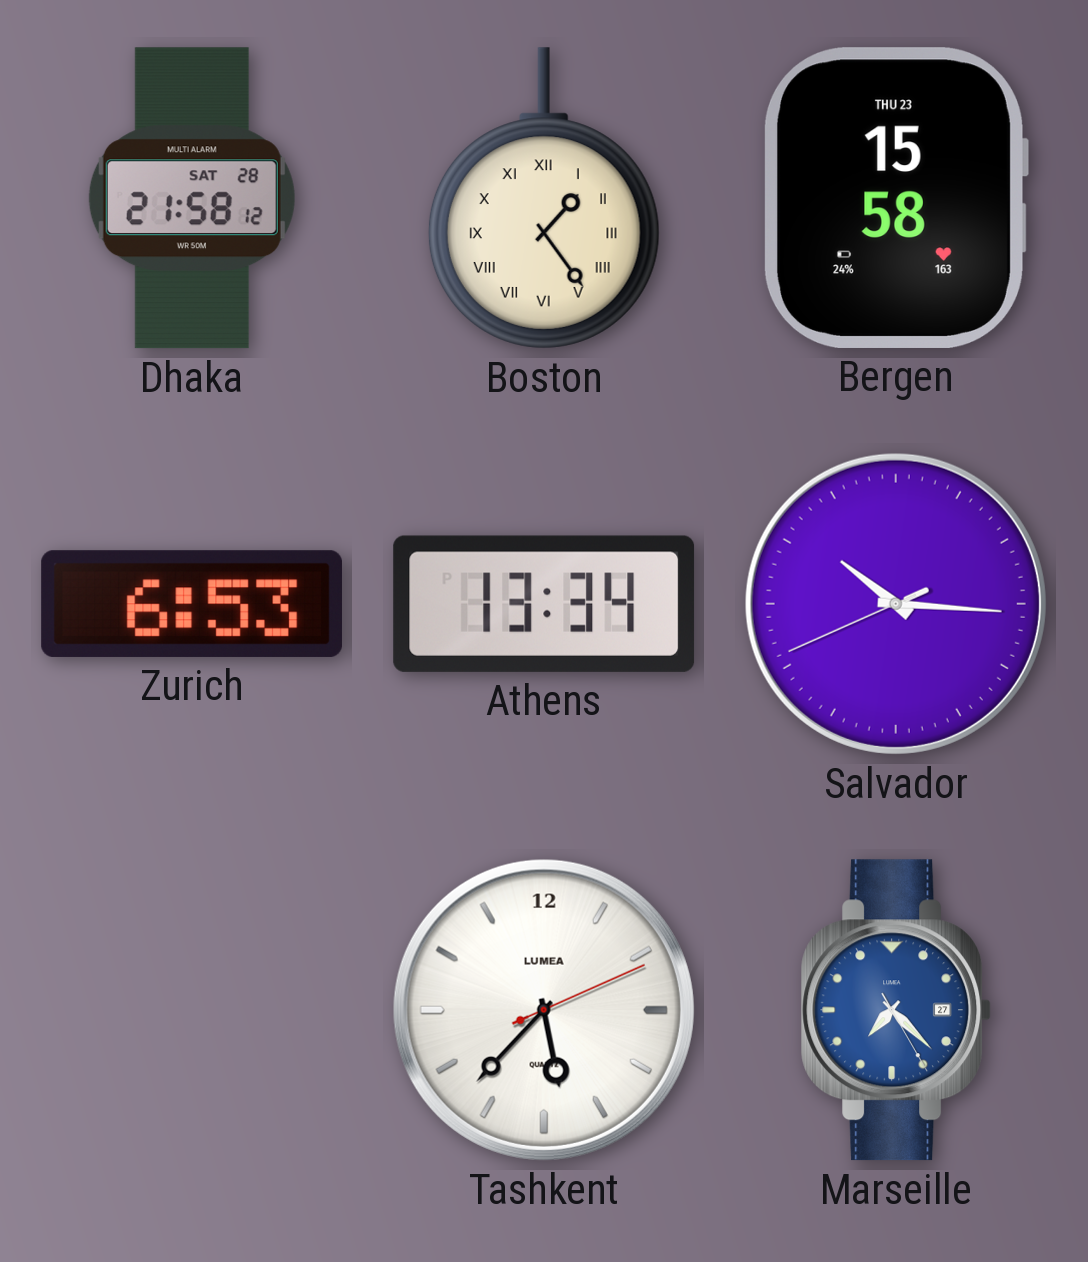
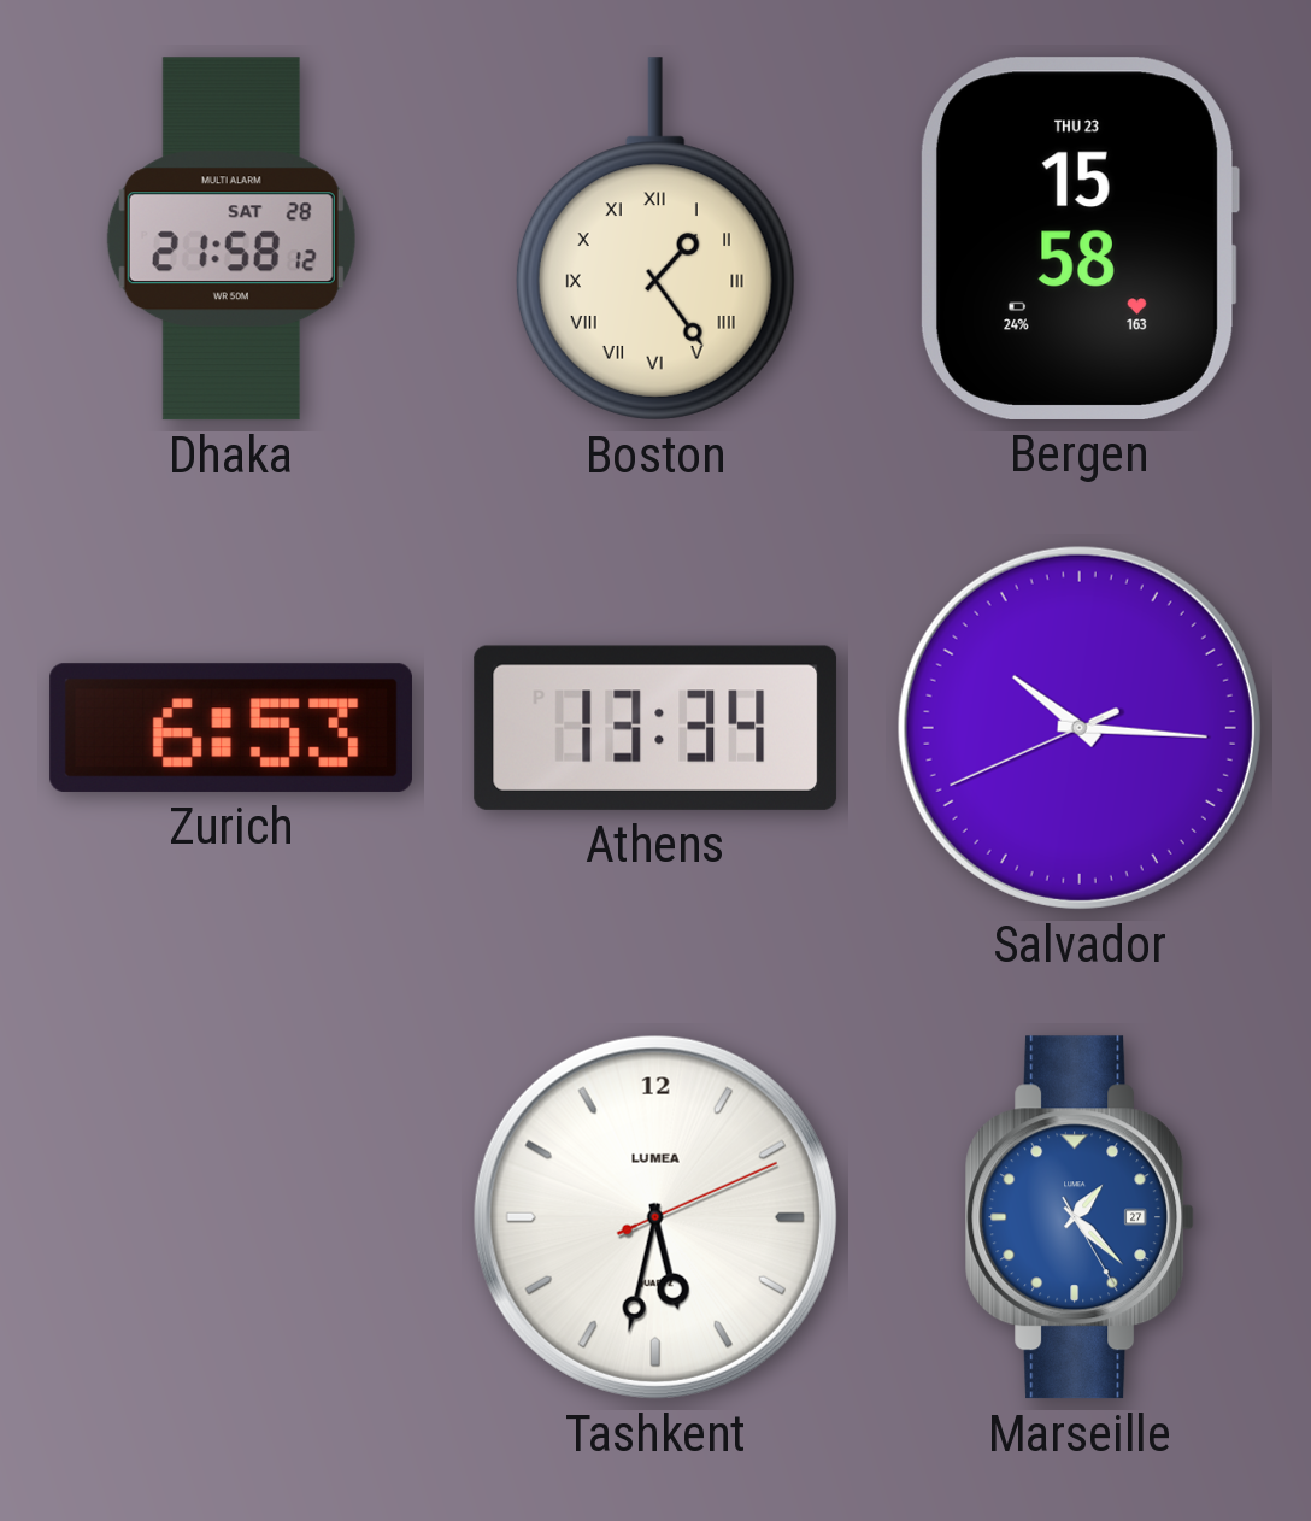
Tashkent: 5:37 -> 5:32 (655, 1217)
Marseille: 7:22 -> 1:22 (1080, 1217)
